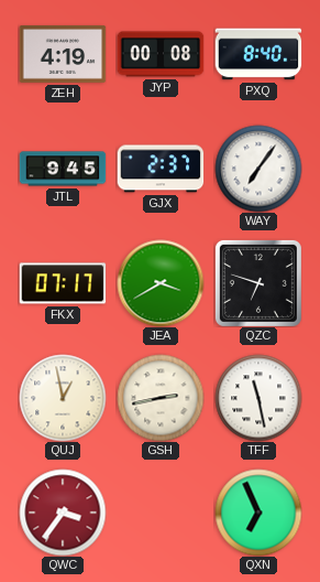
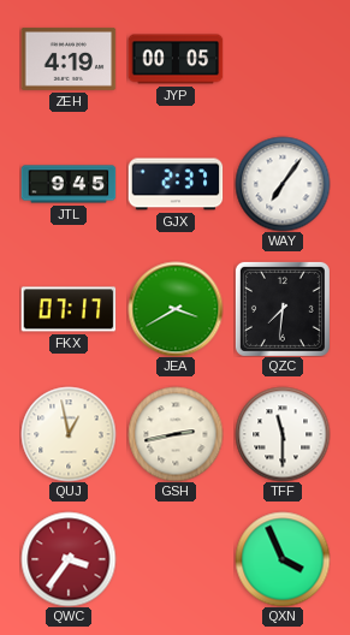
JYP: 00:08 -> 00:05 (176, 59)
PXQ: 8:40 -> none (258, 54)
QZC: 6:48 -> 7:31 (283, 309)
TFF: 11:28 -> 11:30 (283, 434)
QXN: 6:56 -> 3:56 (283, 559)
